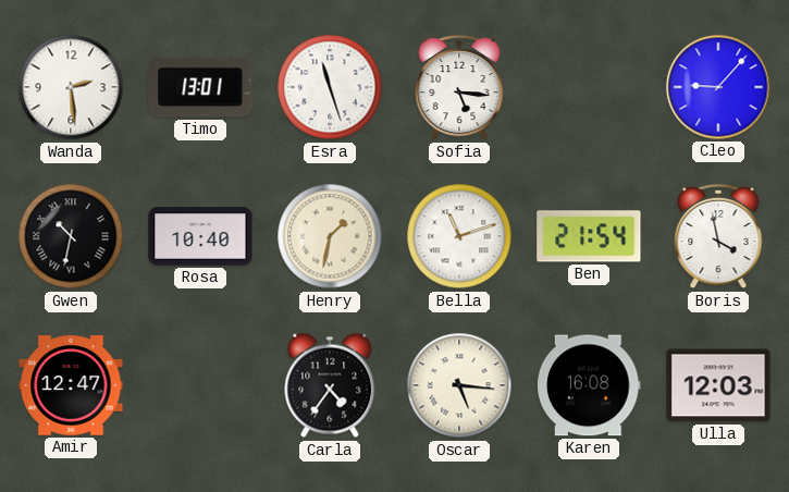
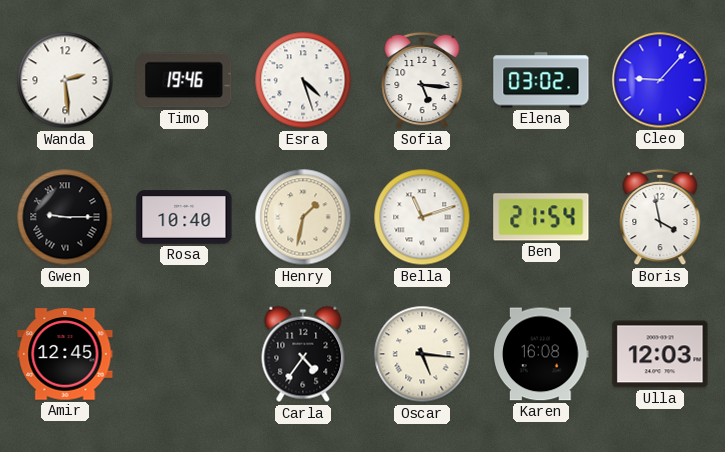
Timo: 13:01 -> 19:46 (184, 80)
Esra: 11:27 -> 4:27 (303, 80)
Elena: none -> 03:02 (541, 80)
Gwen: 10:32 -> 9:15 (65, 217)
Amir: 12:47 -> 12:45 (65, 354)
